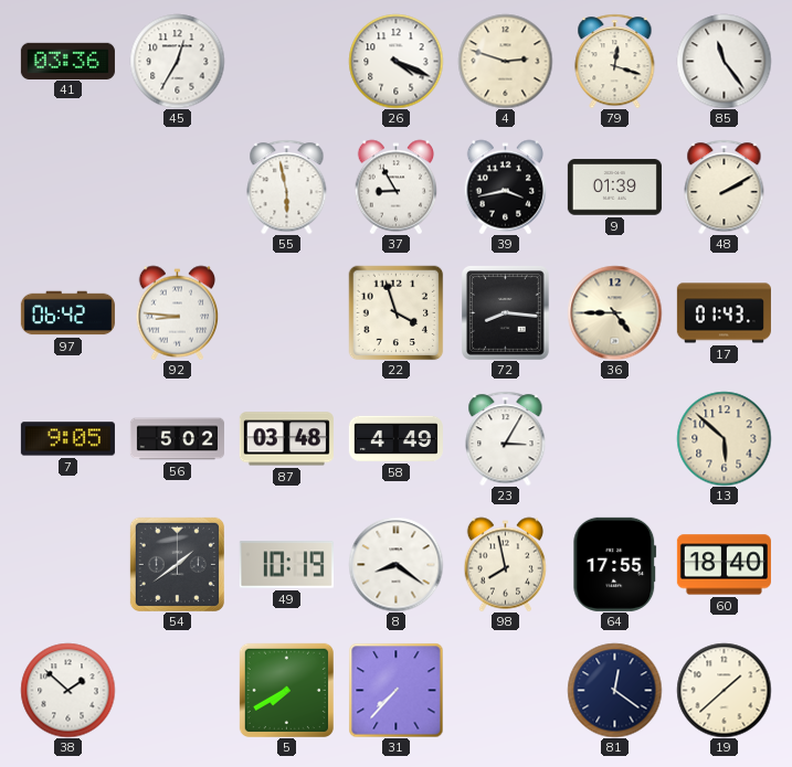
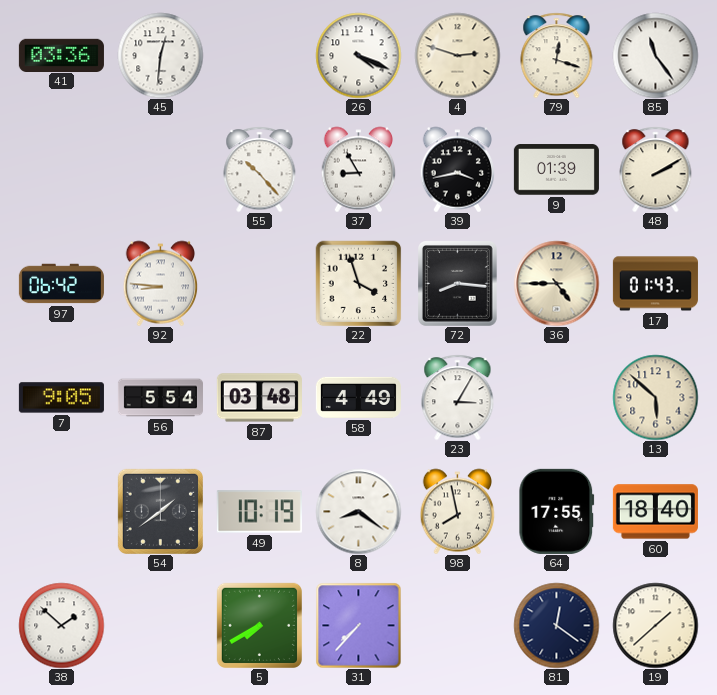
45: 12:35 -> 12:31 (160, 55)
55: 5:58 -> 10:23 (260, 169)
56: 5:02 -> 5:54 (160, 398)
